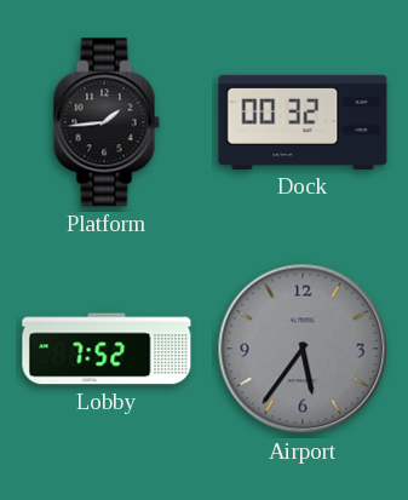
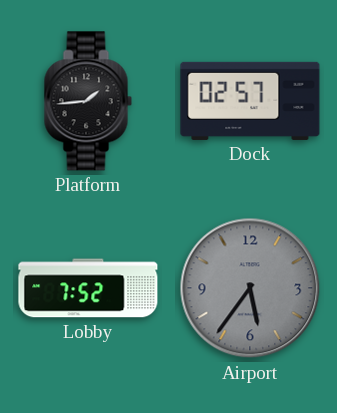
Dock: 00:32 -> 02:57 (250, 101)
